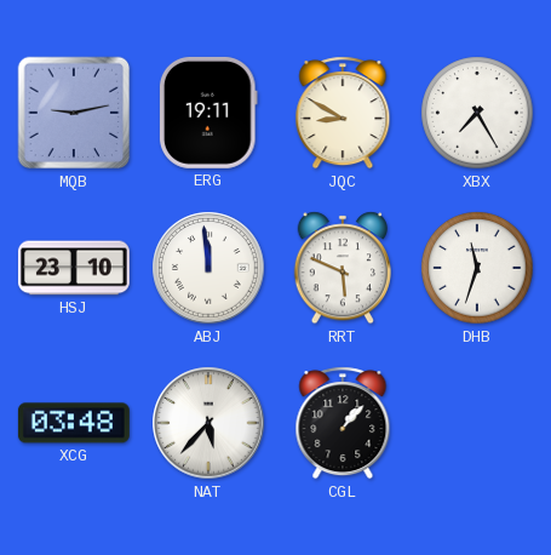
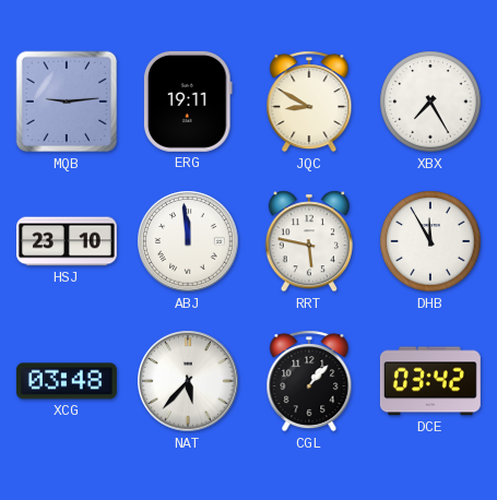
MQB: 9:13 -> 9:14 (67, 102)
RRT: 5:49 -> 5:47 (308, 241)
DHB: 11:33 -> 11:55 (430, 241)
DCE: none -> 03:42 (430, 381)
